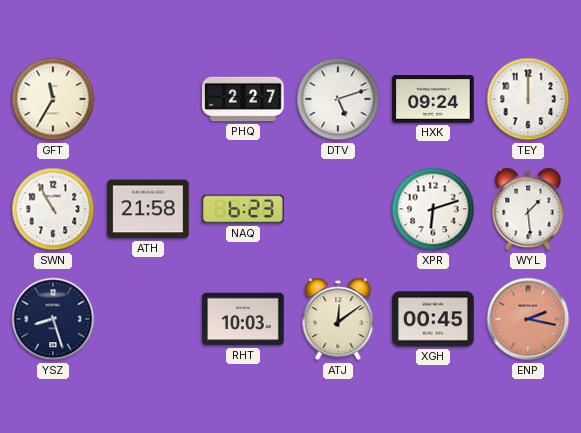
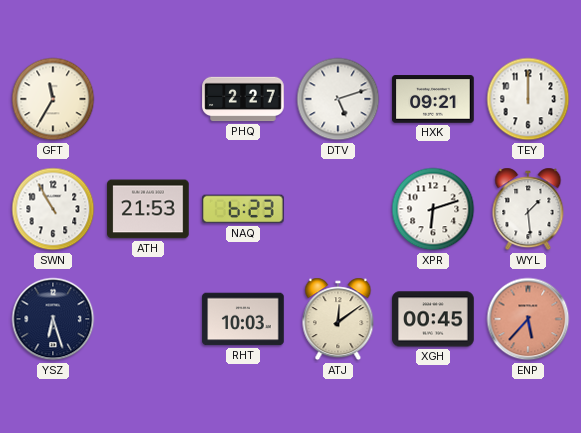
HXK: 09:24 -> 09:21 (433, 99)
ATH: 21:58 -> 21:53 (148, 209)
YSZ: 8:27 -> 6:27 (53, 319)
ENP: 2:17 -> 5:37 (528, 319)
